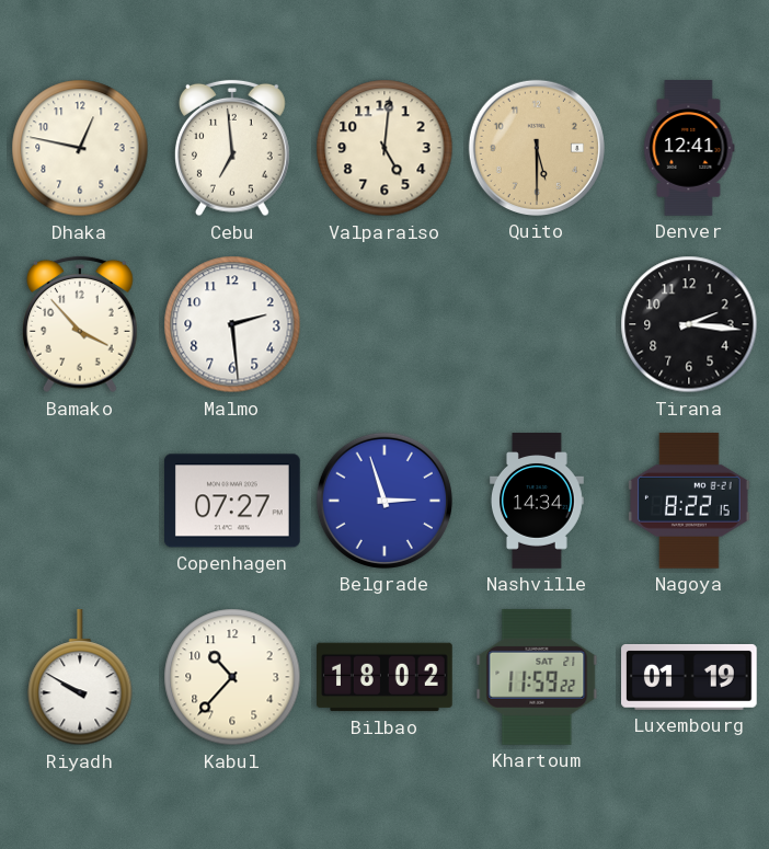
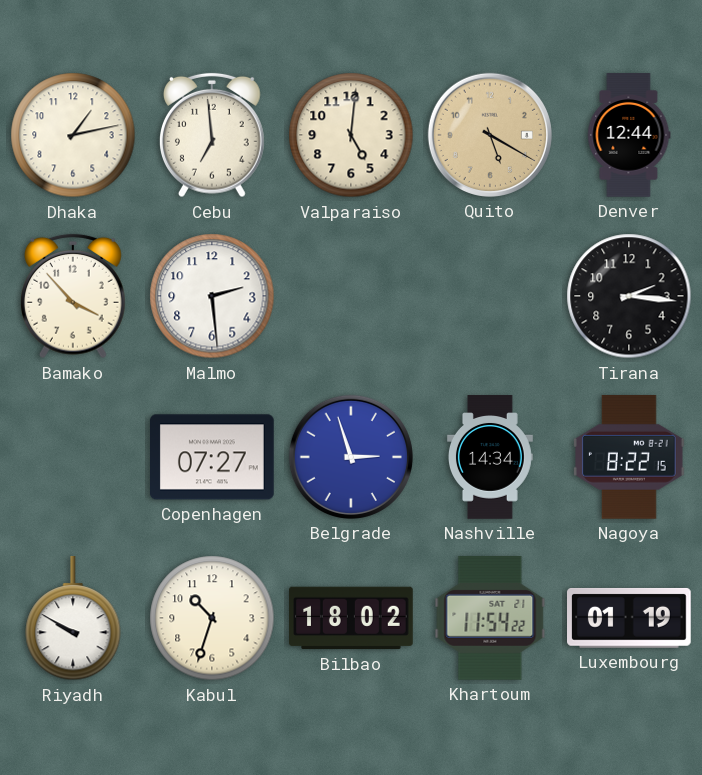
Dhaka: 12:47 -> 1:13 (73, 135)
Quito: 5:30 -> 5:20 (490, 135)
Denver: 12:41 -> 12:44 (629, 135)
Kabul: 10:37 -> 10:33 (212, 618)
Khartoum: 11:59 -> 11:54 (490, 618)
